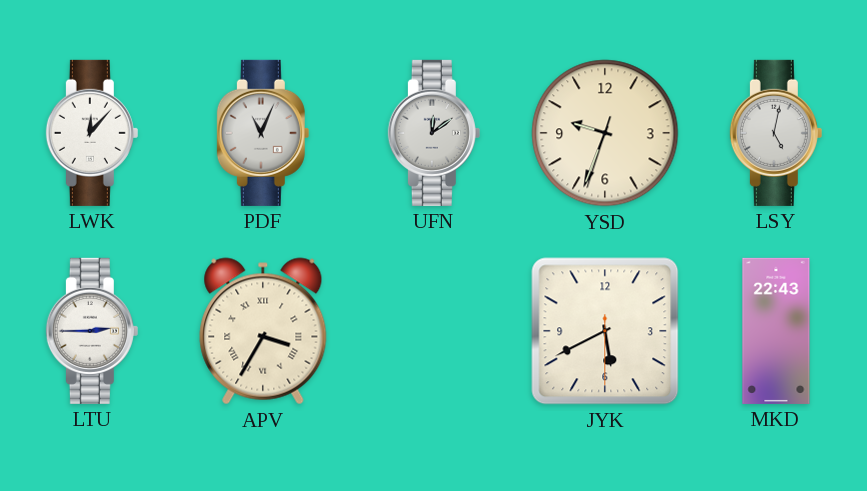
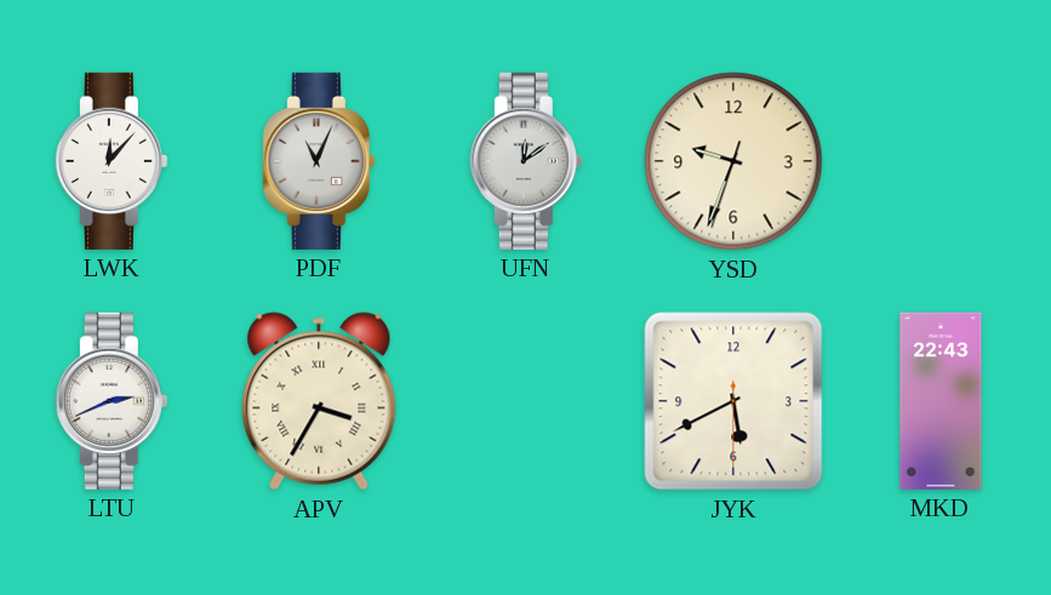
LSY: 5:02 -> none (776, 133)
LTU: 2:45 -> 2:41 (112, 401)
